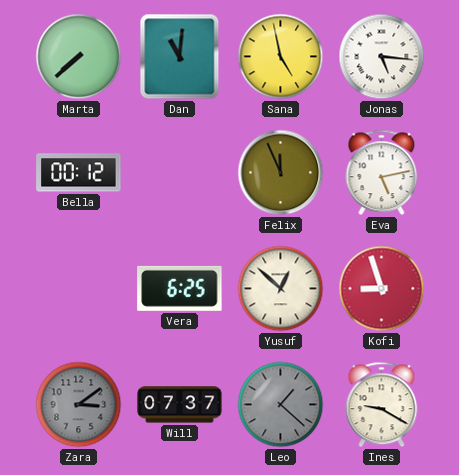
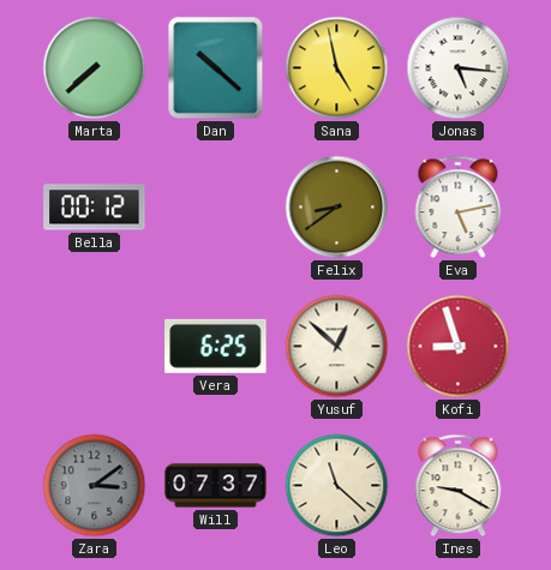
Dan: 11:01 -> 10:22 (216, 68)
Felix: 11:56 -> 8:39 (337, 208)
Leo: 1:22 -> 11:22 (337, 486)
Leo dial: grey -> cream (337, 486)
